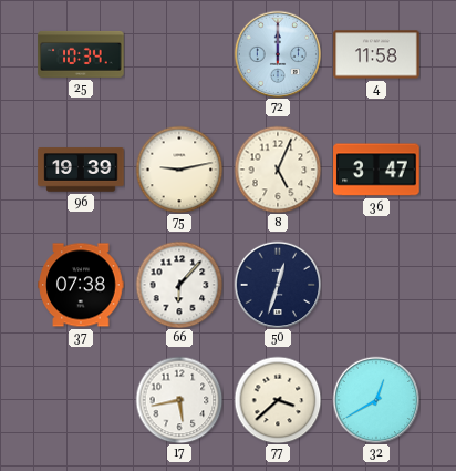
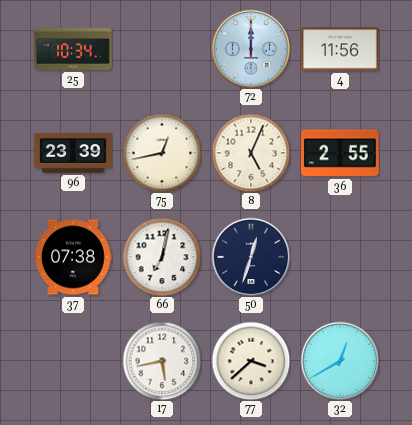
4: 11:58 -> 11:56 (340, 49)
96: 19:39 -> 23:39 (73, 153)
75: 9:13 -> 12:43 (162, 153)
36: 3:47 -> 2:55 (340, 153)
66: 6:07 -> 7:02 (162, 257)
